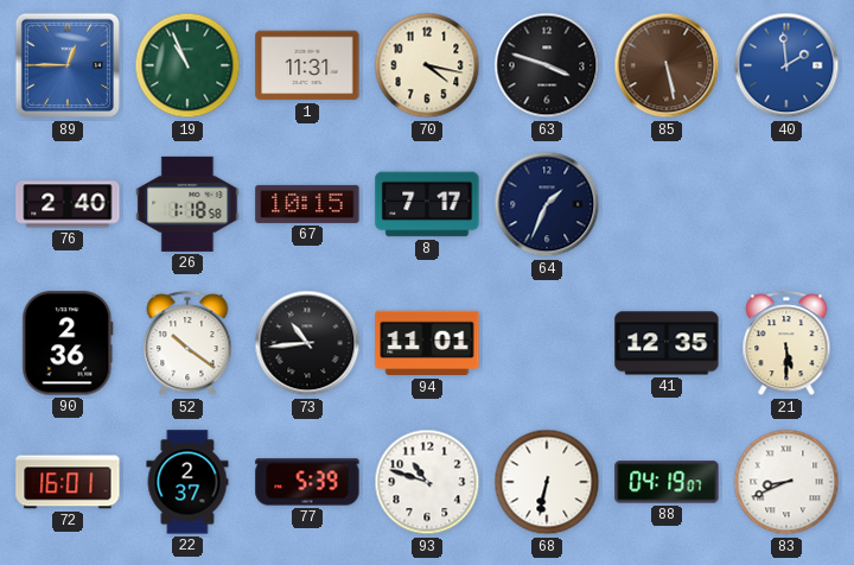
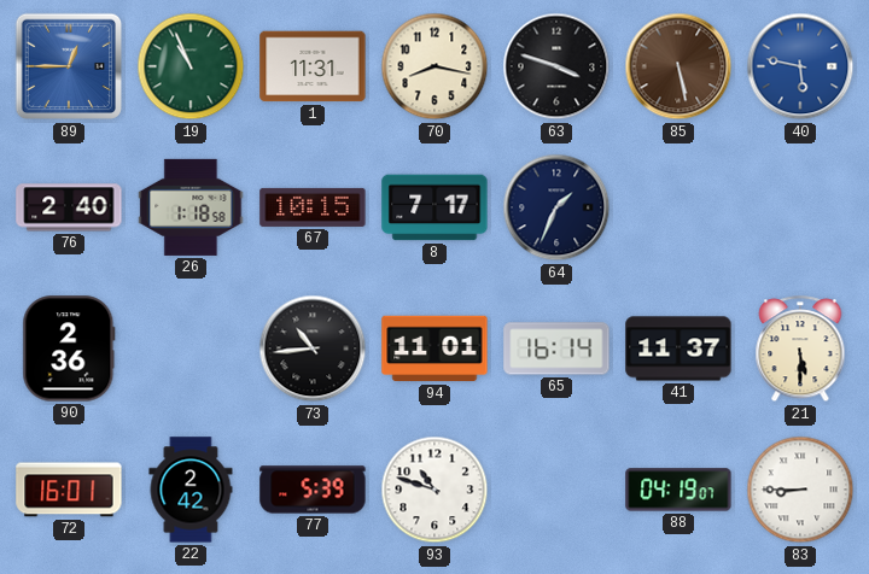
70: 4:17 -> 8:17 (434, 66)
40: 1:59 -> 5:47 (800, 66)
52: 10:21 -> none (187, 344)
65: none -> 16:14 (556, 348)
41: 12:35 -> 11:37 (678, 348)
22: 2:37 -> 2:42 (191, 490)
68: 6:32 -> none (547, 482)
83: 8:41 -> 8:45 (800, 490)
